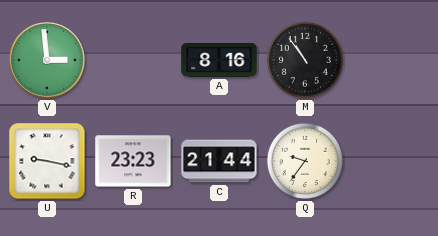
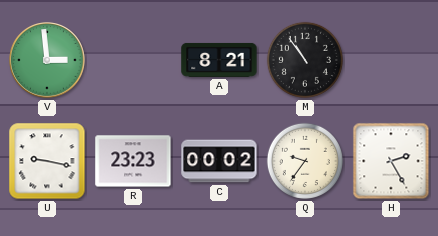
A: 8:16 -> 8:21 (219, 60)
C: 21:44 -> 00:02 (219, 161)
H: none -> 2:25 (391, 161)
